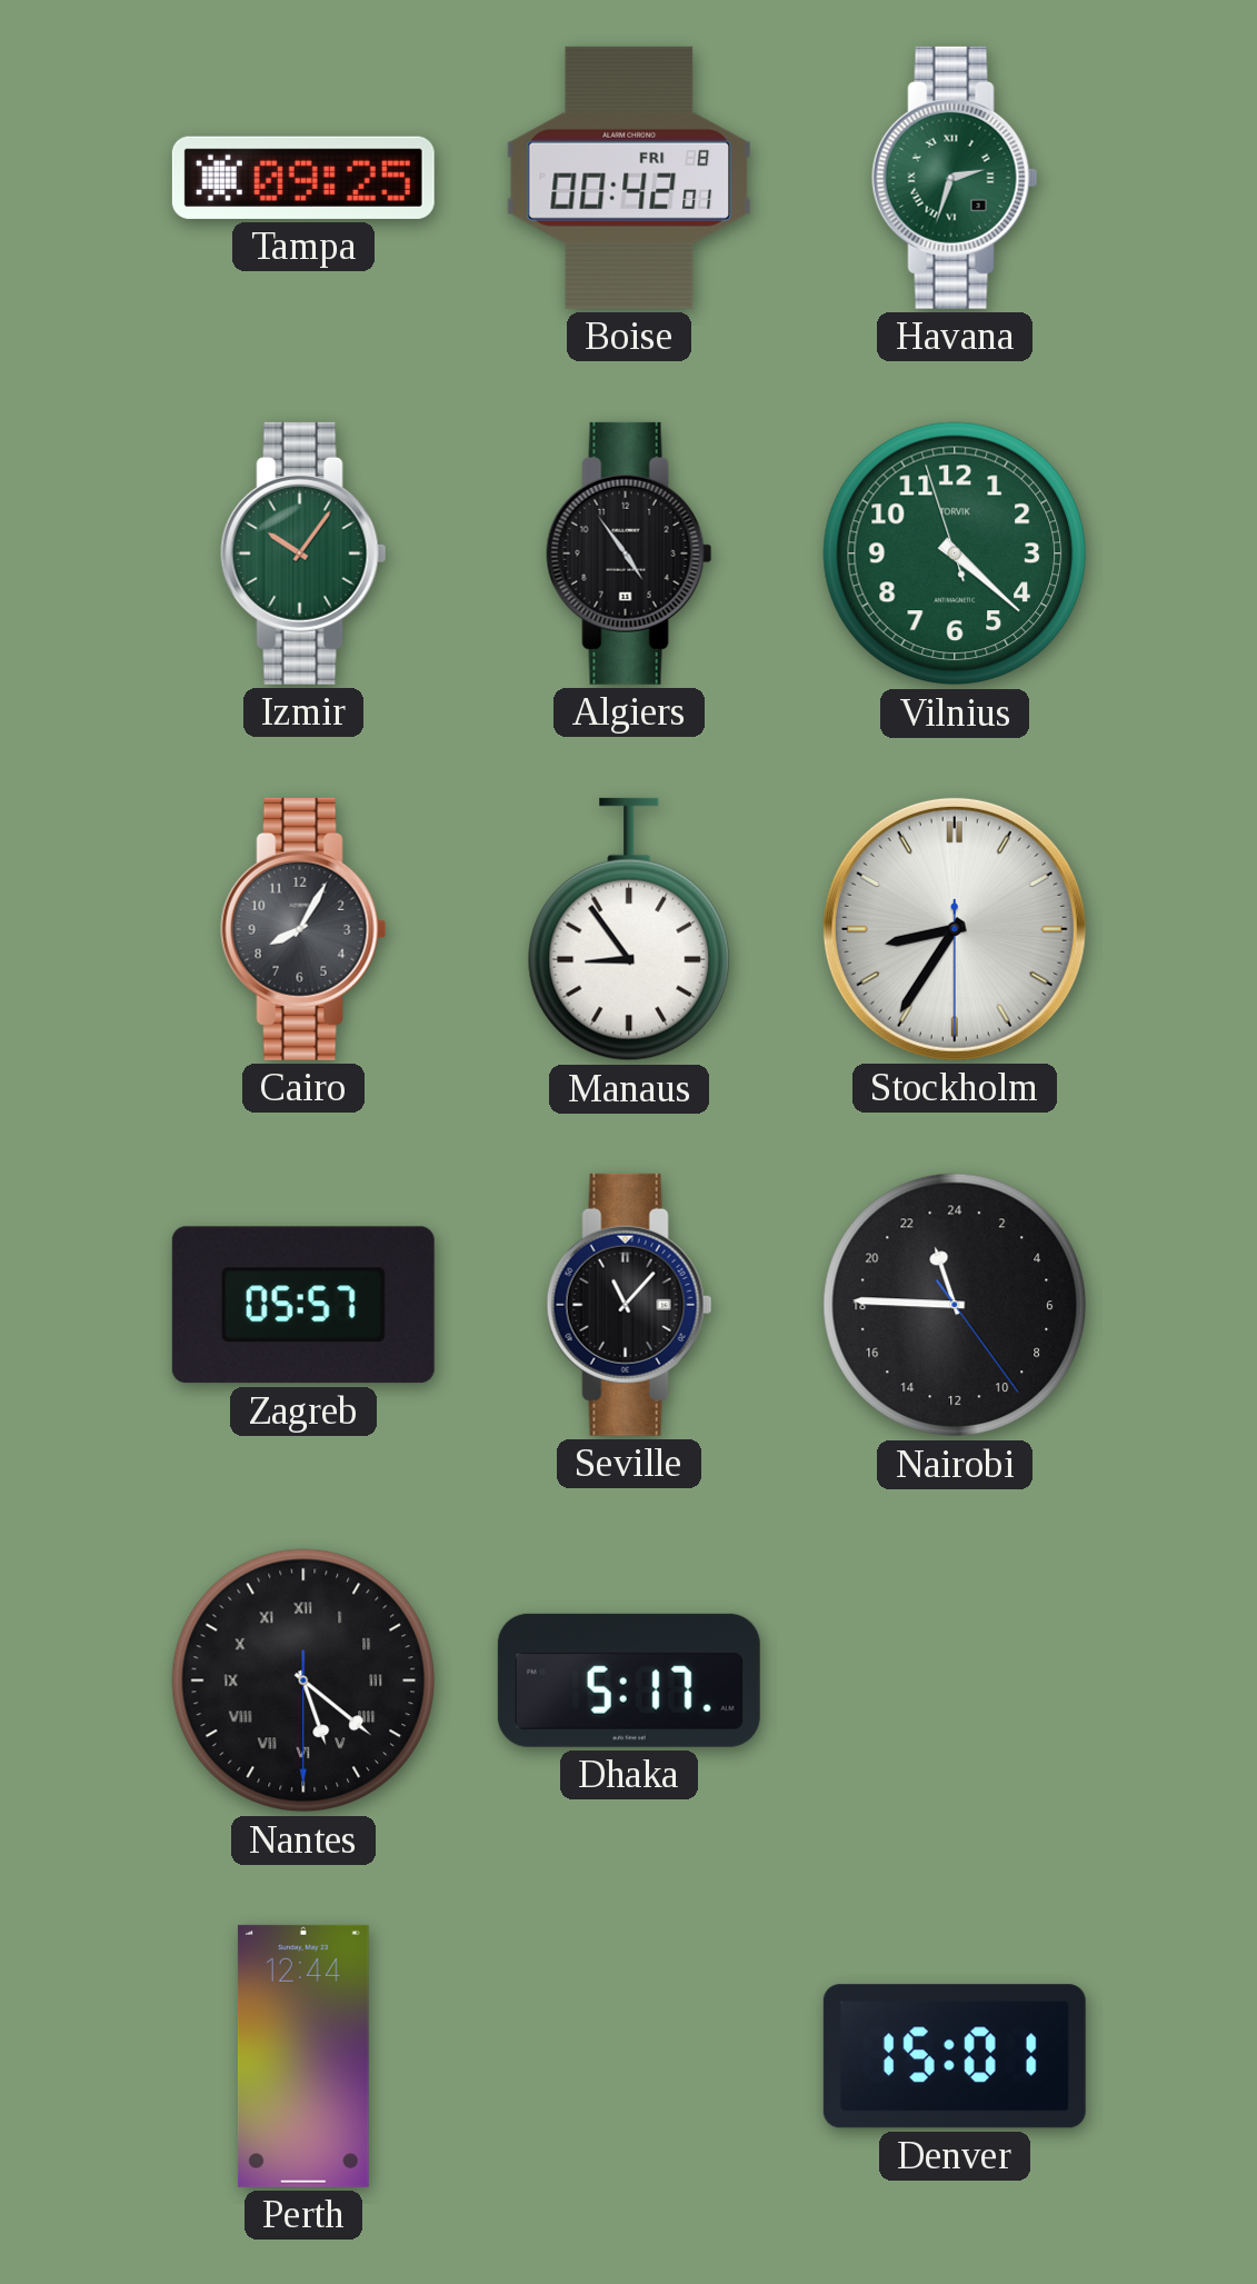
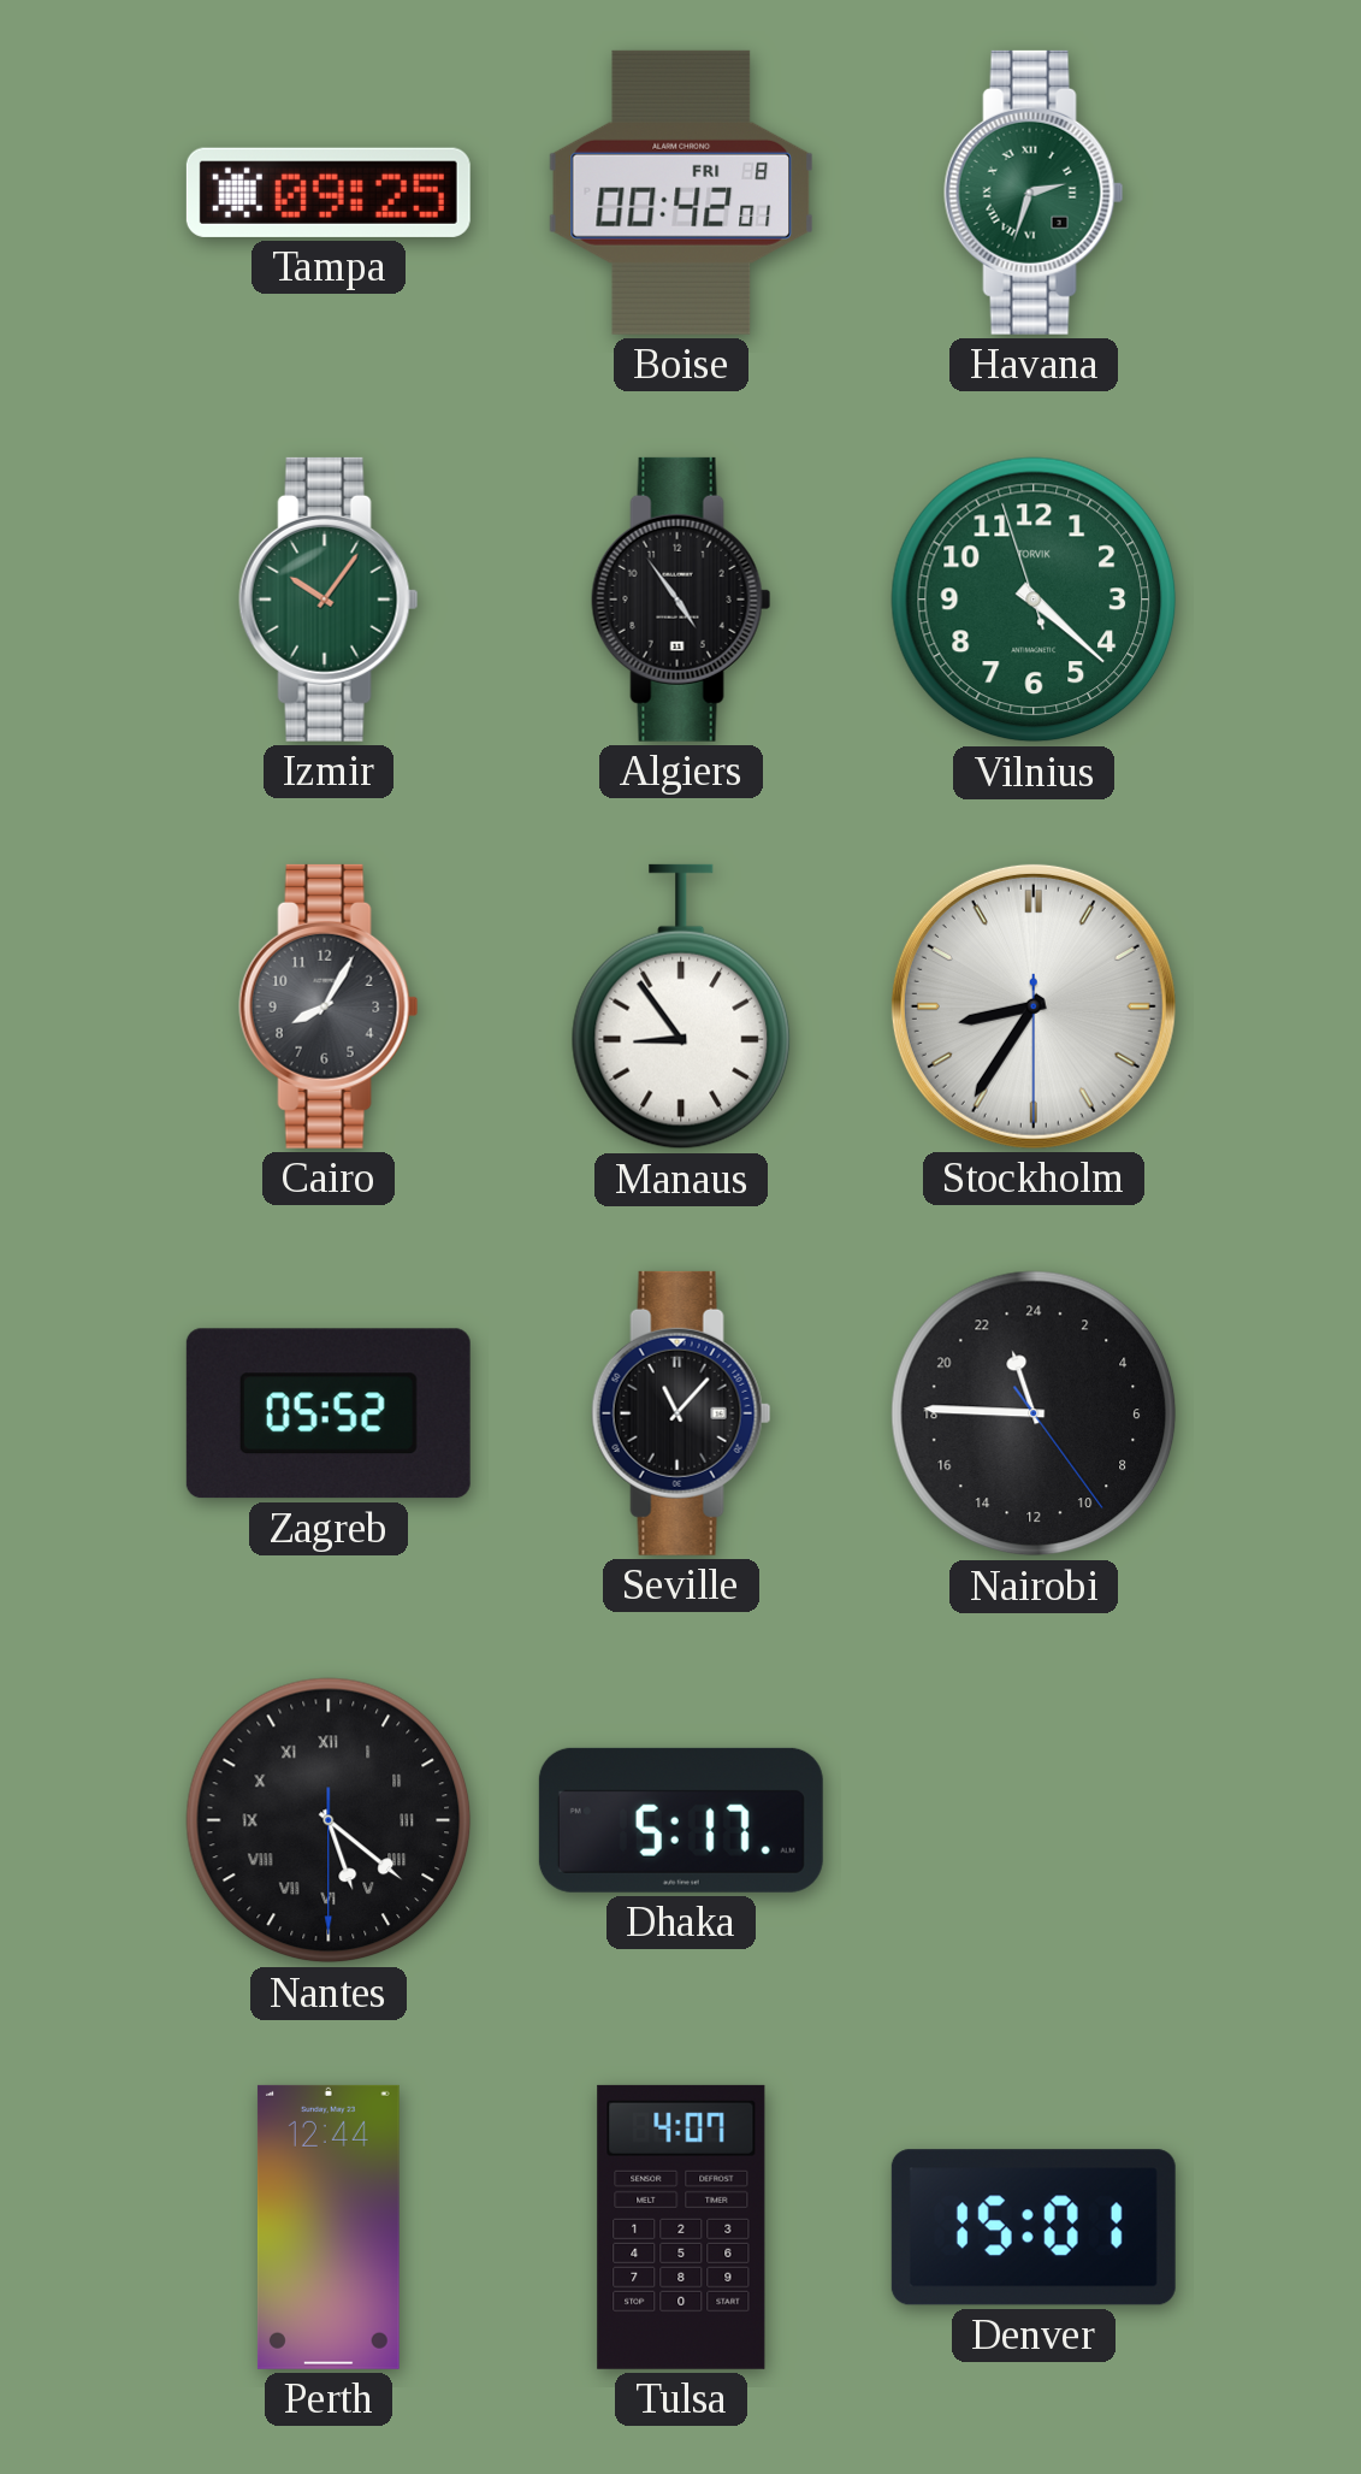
Zagreb: 05:57 -> 05:52 (329, 1413)
Tulsa: none -> 4:07 (681, 2227)
